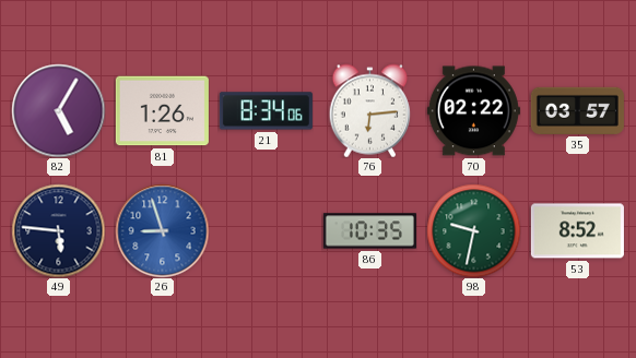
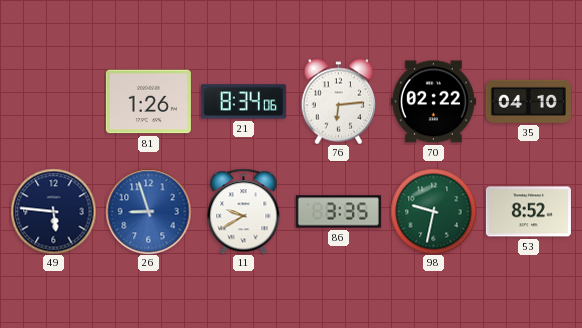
82: 5:05 -> none (58, 110)
35: 03:57 -> 04:10 (528, 101)
11: none -> 9:40 (244, 211)
86: 10:35 -> 3:35 (338, 212)
